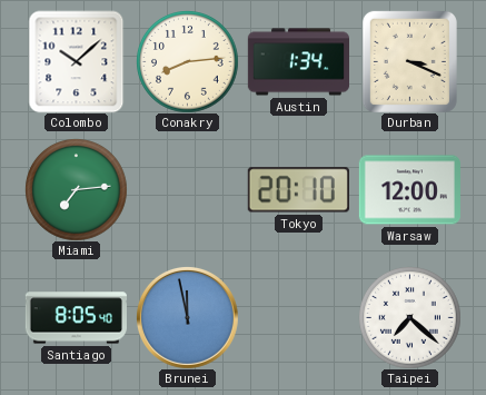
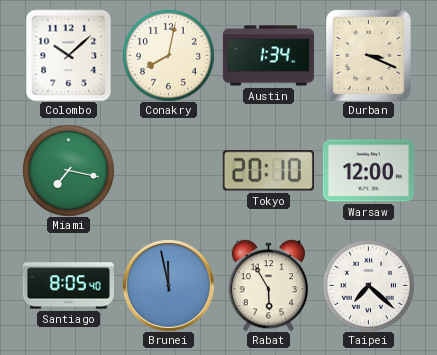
Conakry: 8:14 -> 8:02 (169, 56)
Miami: 7:14 -> 7:17 (69, 171)
Rabat: none -> 5:55 (268, 285)
